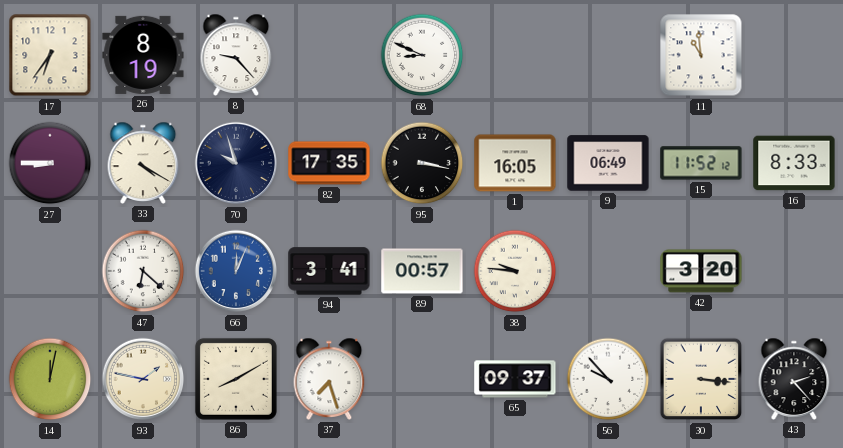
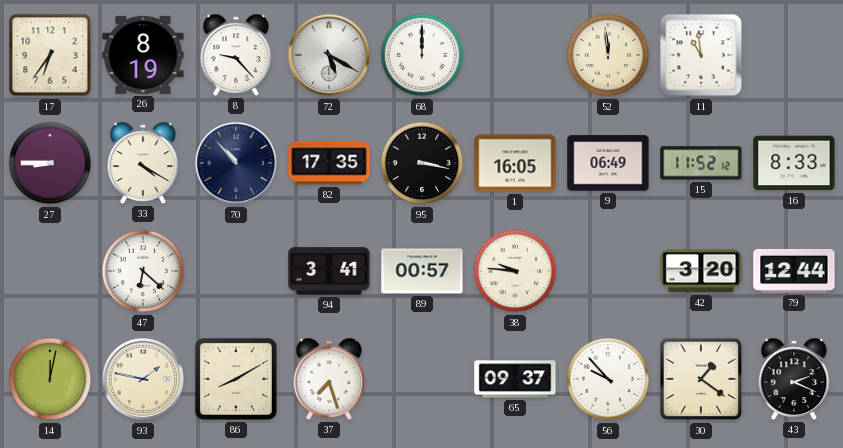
72: none -> 5:20 (329, 55)
68: 8:49 -> 12:00 (422, 55)
52: none -> 11:59 (608, 55)
70: 9:57 -> 10:53 (236, 163)
66: 12:04 -> none (236, 271)
79: none -> 12:44 (794, 271)
30: 3:16 -> 1:21 (701, 379)
43: 2:23 -> 2:19 (794, 379)
